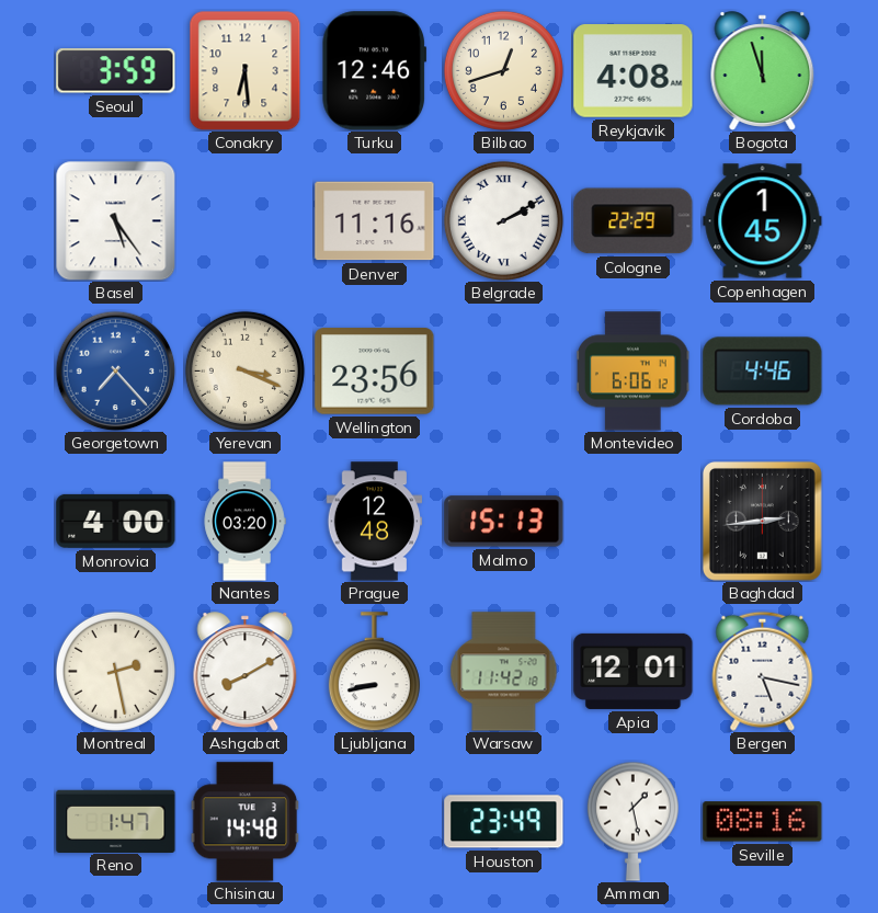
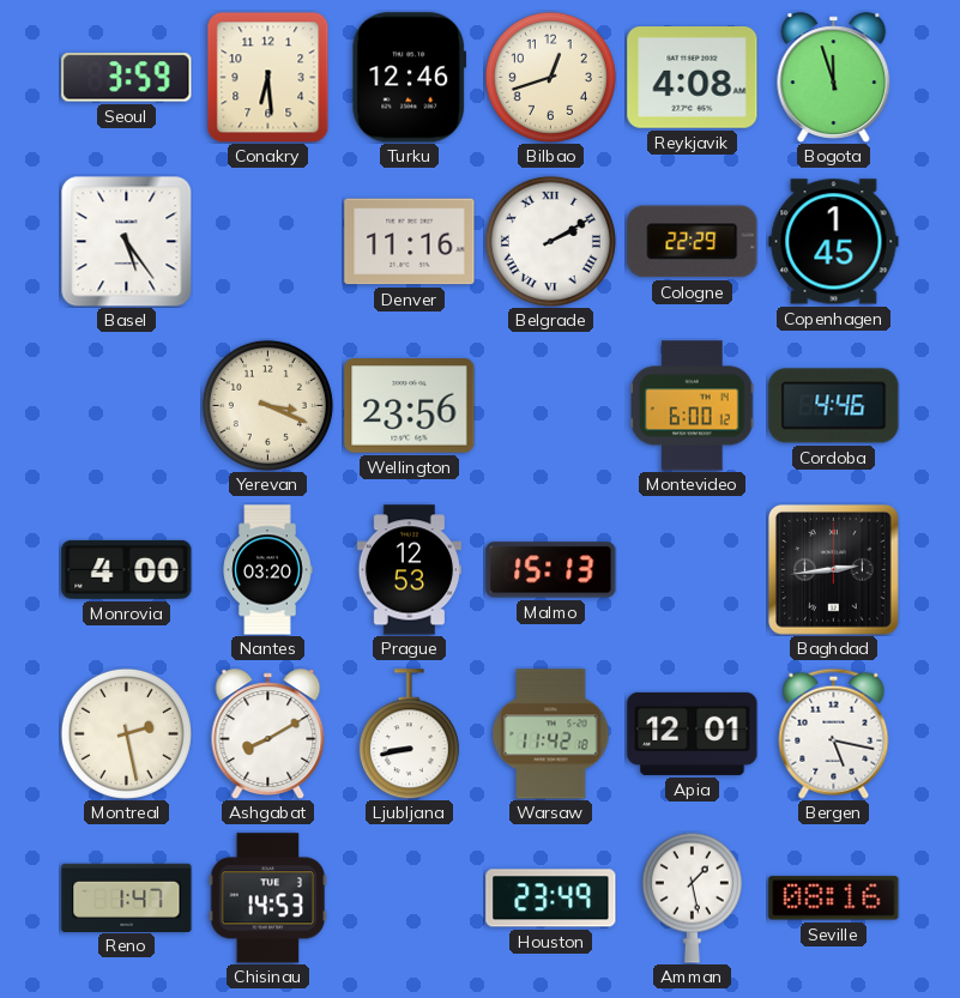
Georgetown: 7:23 -> none (115, 370)
Montevideo: 6:06 -> 6:00 (693, 406)
Prague: 12:48 -> 12:53 (410, 570)
Chisinau: 14:48 -> 14:53 (268, 899)
